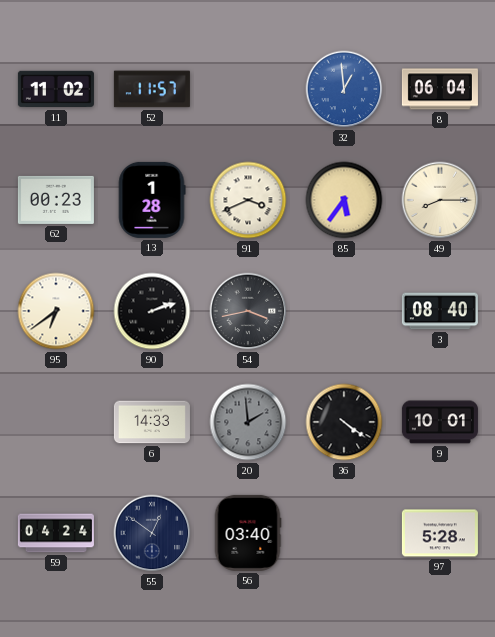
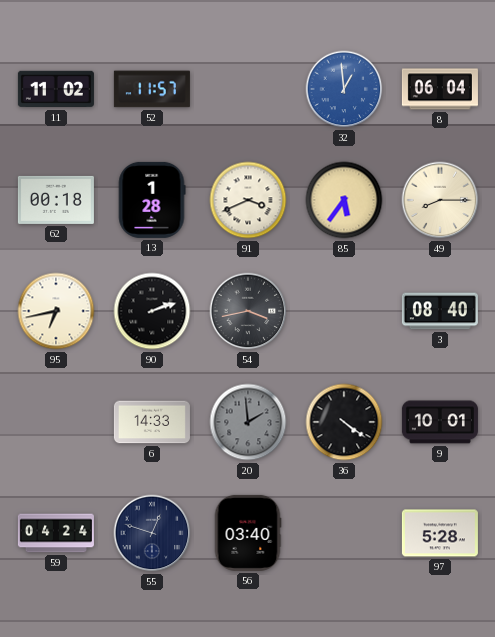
62: 00:23 -> 00:18 (56, 200)
95: 6:39 -> 6:43 (56, 311)
55: 12:51 -> 12:48 (152, 533)
